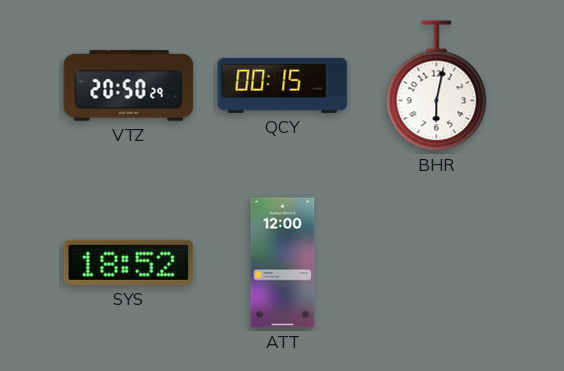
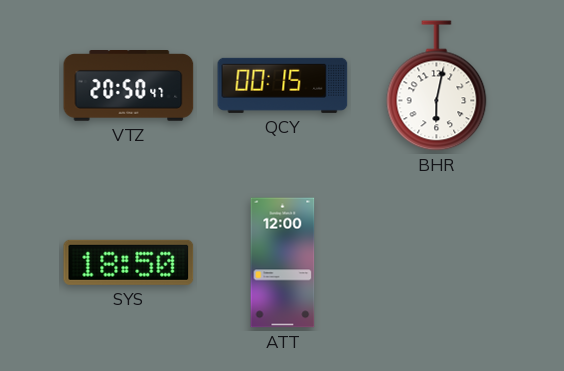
VTZ: 20:50:29 -> 20:50:47 (129, 86)
SYS: 18:52 -> 18:50 (129, 262)
